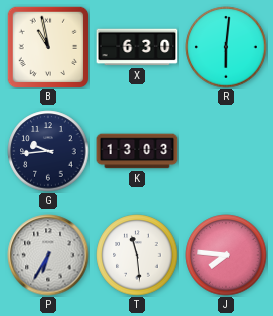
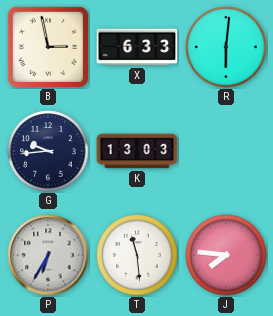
B: 10:58 -> 2:58 (48, 47)
X: 6:30 -> 6:33 (137, 47)
